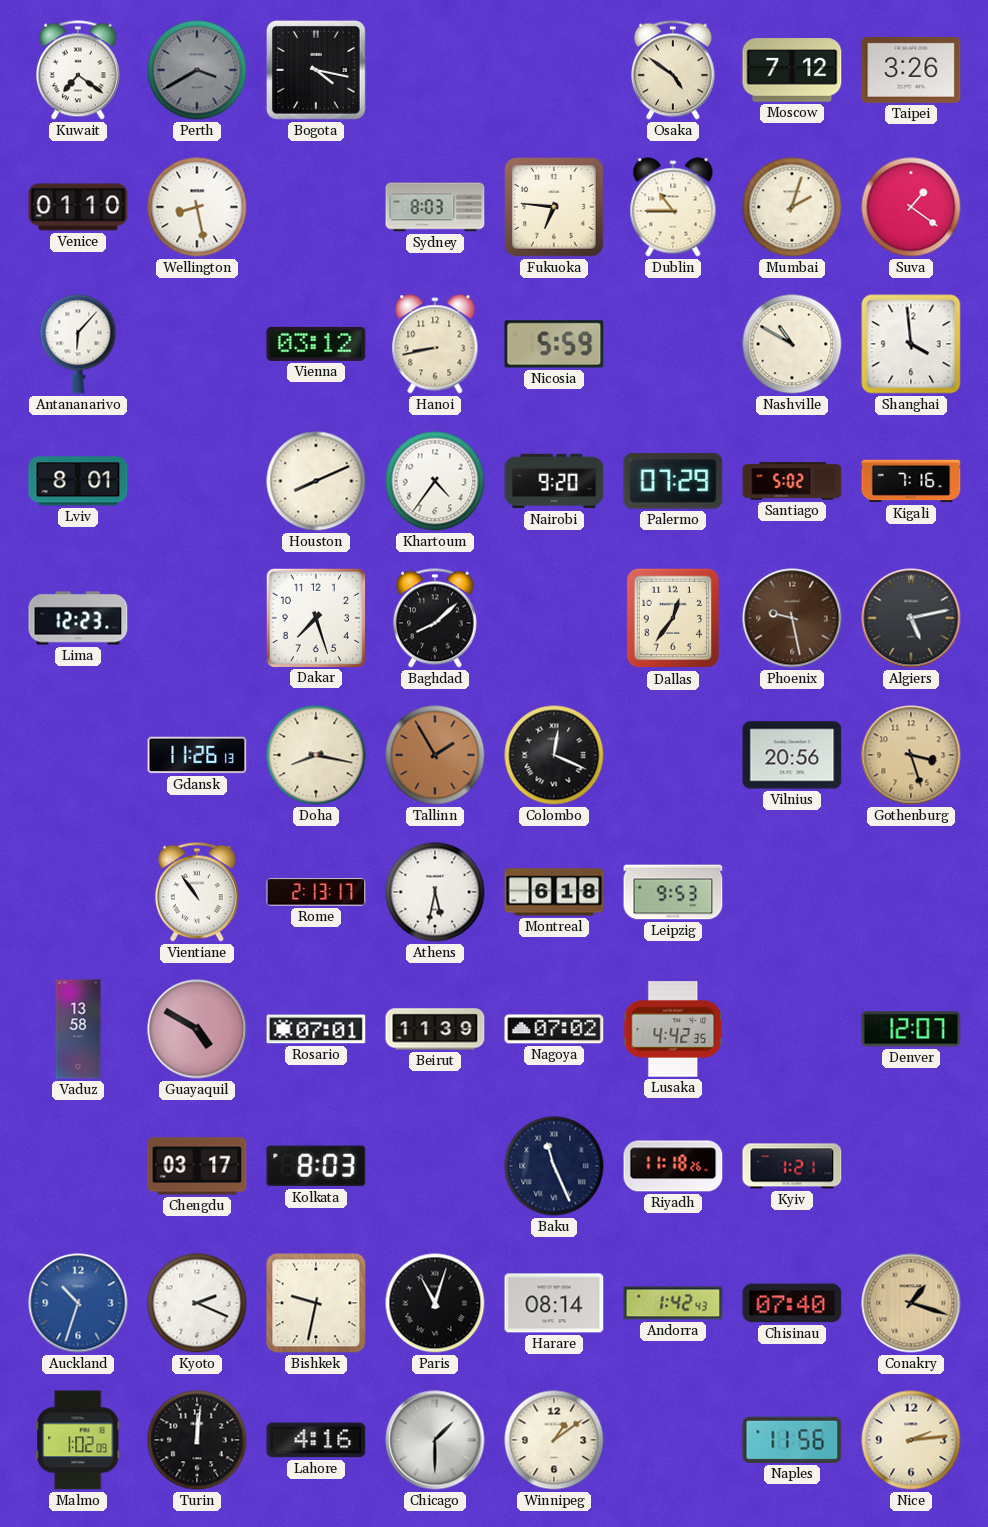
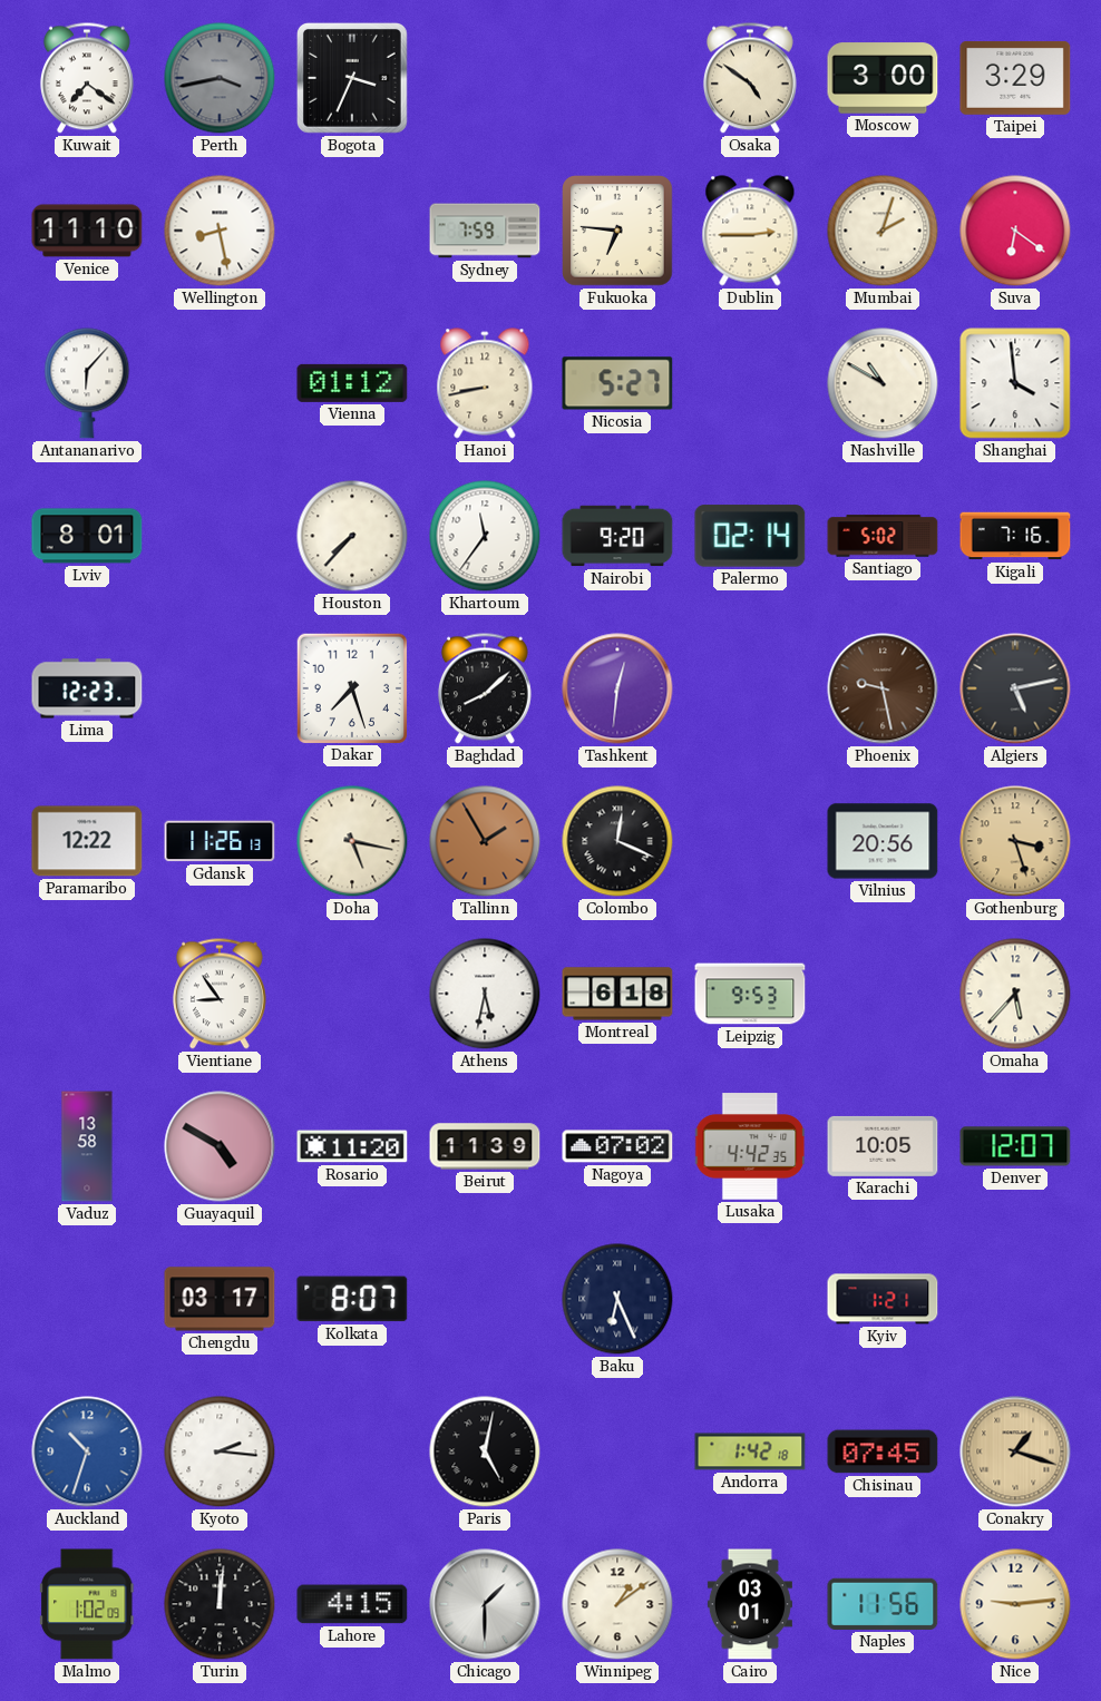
Perth: 3:40 -> 3:43 (220, 78)
Bogota: 4:17 -> 3:34 (352, 78)
Moscow: 7:12 -> 3:00 (883, 78)
Taipei: 3:26 -> 3:29 (1015, 78)
Venice: 01:10 -> 11:10 (87, 231)
Sydney: 8:03 -> 7:59 (485, 231)
Dublin: 10:45 -> 2:45 (750, 231)
Suva: 1:21 -> 6:21 (1015, 231)
Vienna: 03:12 -> 01:12 (352, 383)
Nicosia: 5:59 -> 5:27 (617, 383)
Houston: 8:11 -> 7:37 (352, 536)
Khartoum: 4:36 -> 11:36 (485, 536)
Palermo: 07:29 -> 02:14 (750, 536)
Tashkent: none -> 12:31 (617, 688)
Dallas: 12:36 -> none (673, 618)
Paramaribo: none -> 12:22 (87, 841)
Doha: 8:17 -> 5:17 (352, 841)
Vientiane: 10:54 -> 8:54 (220, 994)
Rome: 2:13 -> none (316, 892)
Omaha: none -> 5:37 (1015, 994)
Rosario: 07:01 -> 11:20 (352, 1146)
Karachi: none -> 10:05 (883, 1146)
Kolkata: 8:03 -> 8:07 (352, 1299)
Baku: 11:26 -> 6:26 (617, 1299)
Riyadh: 11:18 -> none (673, 1166)
Kyoto: 2:19 -> 2:16 (220, 1451)
Bishkek: 9:32 -> none (316, 1303)
Paris: 11:03 -> 5:02 (485, 1451)
Harare: 08:14 -> none (554, 1303)
Andorra: 1:42:43 -> 1:42:18 (750, 1451)
Chisinau: 07:40 -> 07:45 (883, 1451)
Lahore: 4:16 -> 4:15 (352, 1604)
Cairo: none -> 03:01 (750, 1604)
Nice: 2:14 -> 9:14 (1015, 1604)
